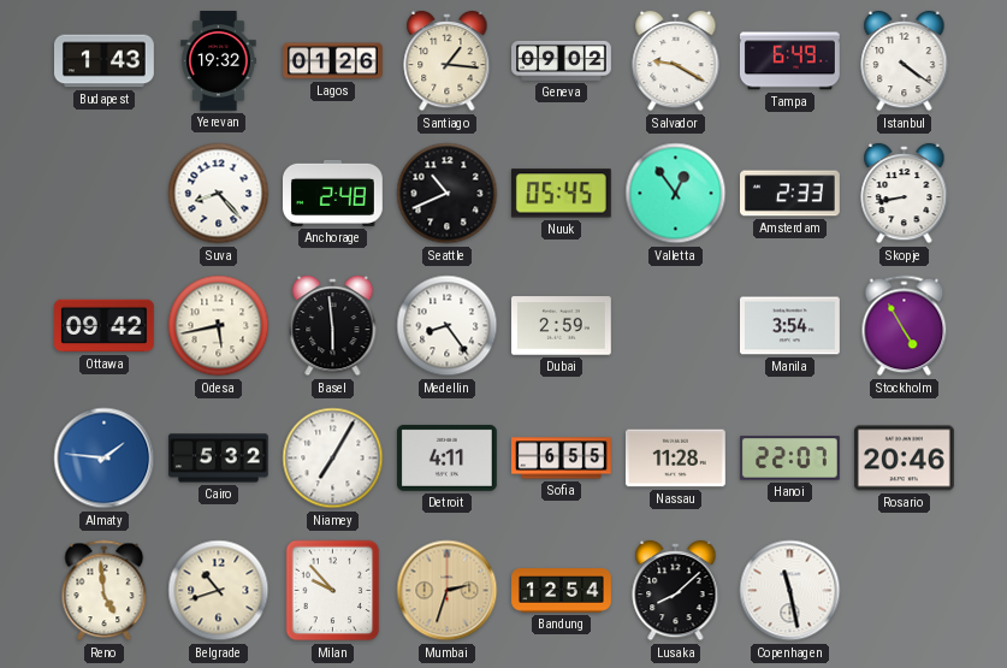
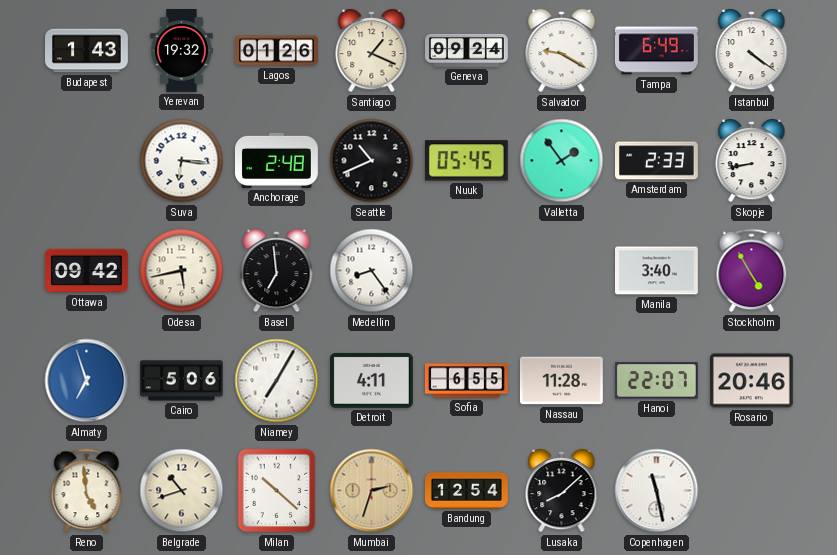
Santiago: 1:16 -> 1:19 (372, 51)
Geneva: 09:02 -> 09:24 (467, 50)
Suva: 8:23 -> 6:16 (182, 161)
Valletta: 12:54 -> 1:54 (562, 161)
Basel: 5:59 -> 6:59 (277, 271)
Dubai: 2:59 -> none (562, 326)
Manila: 3:54 -> 3:40 (657, 271)
Almaty: 1:46 -> 6:57 (87, 381)
Cairo: 5:32 -> 5:06 (182, 381)
Milan: 9:53 -> 10:22 (277, 491)
